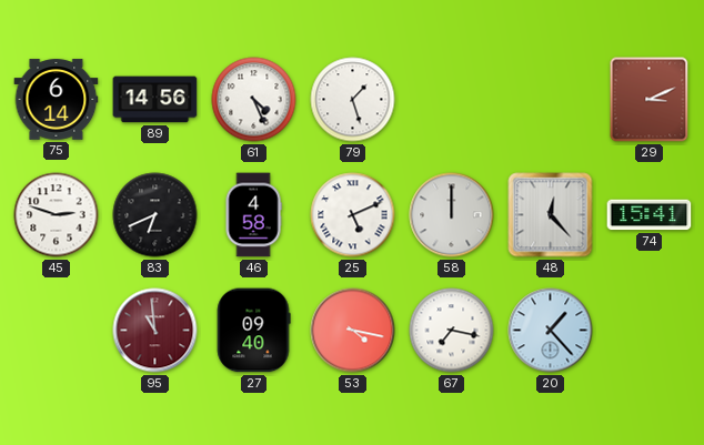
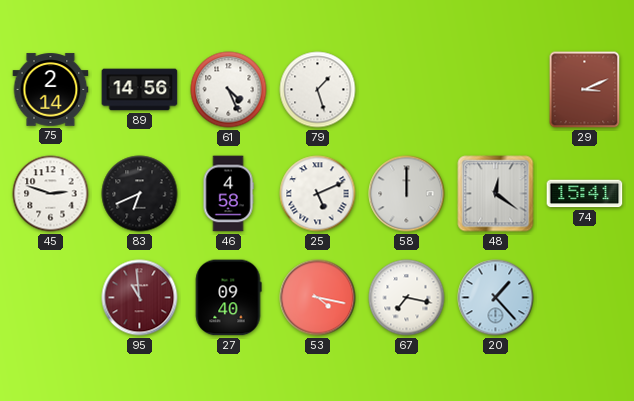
75: 6:14 -> 2:14 (51, 90)
48: 12:23 -> 12:21 (496, 194)
